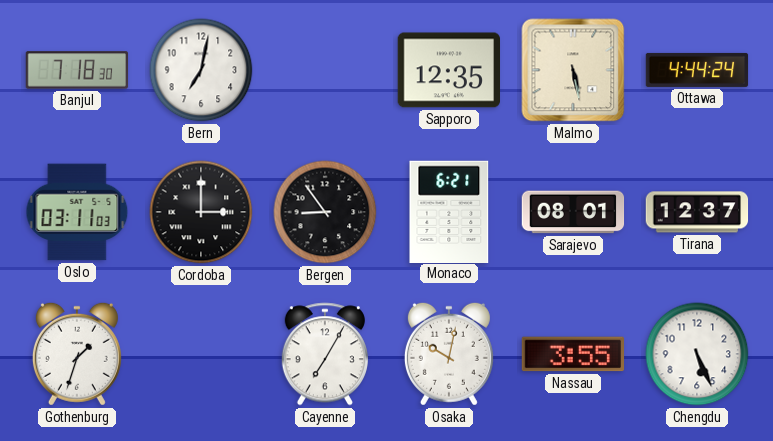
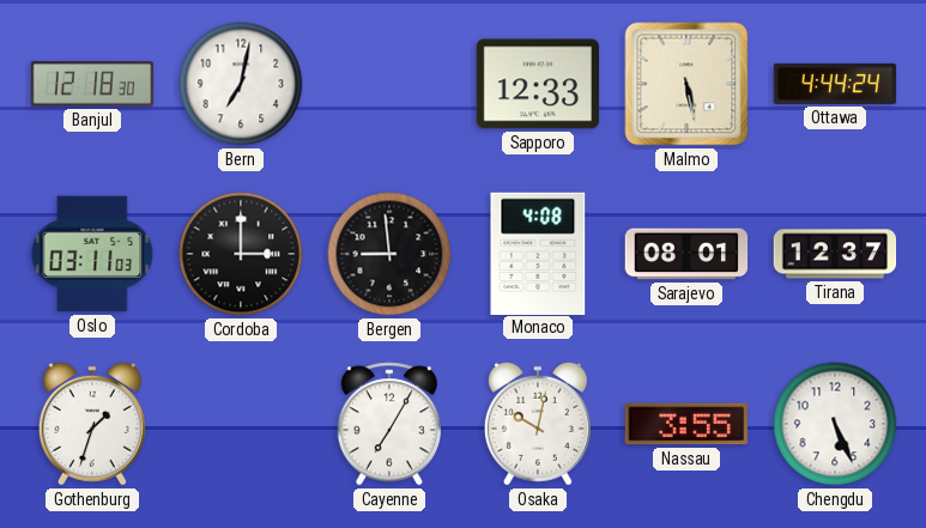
Banjul: 7:18 -> 12:18 (92, 84)
Sapporo: 12:35 -> 12:33 (537, 84)
Bergen: 8:54 -> 8:59 (389, 254)
Monaco: 6:21 -> 4:08 (538, 253)
